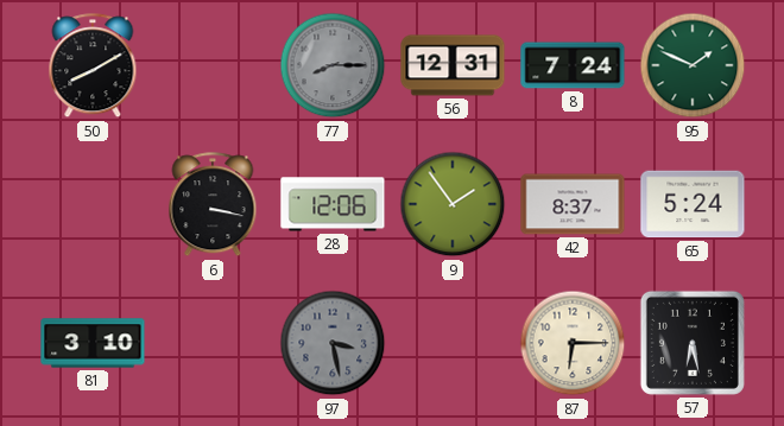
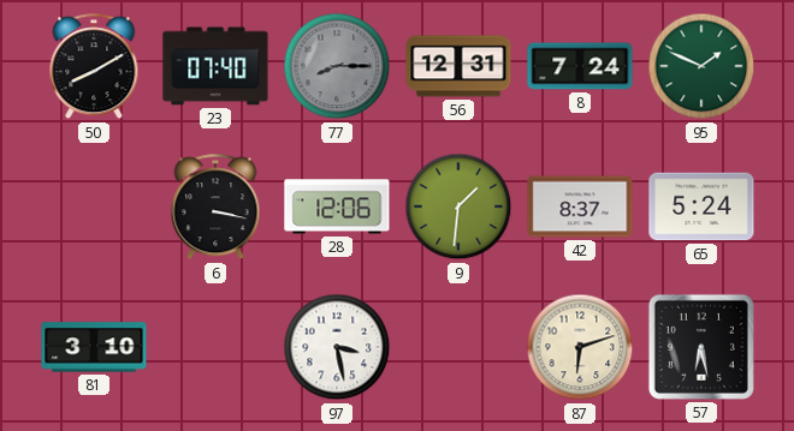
23: none -> 07:40 (215, 66)
9: 1:54 -> 1:31 (458, 206)
97 dial: grey -> white (337, 347)
87: 6:15 -> 6:12 (580, 347)
